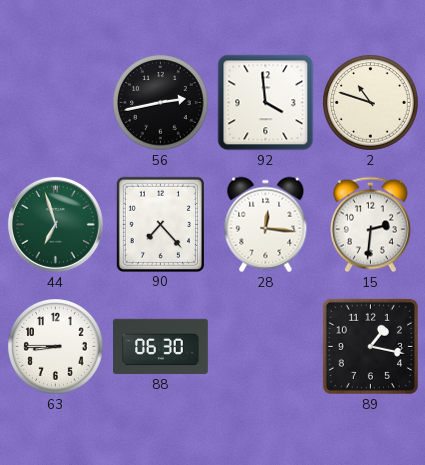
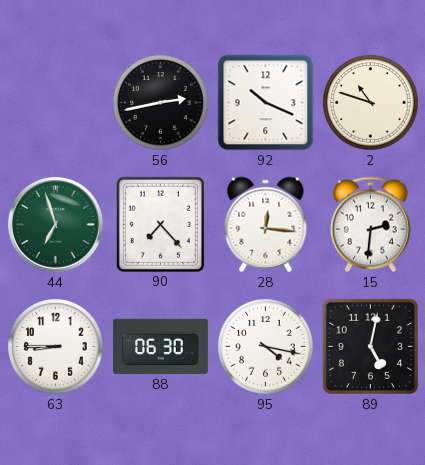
92: 3:59 -> 10:19 (266, 103)
95: none -> 4:17 (266, 347)
89: 1:17 -> 5:02 (370, 346)
